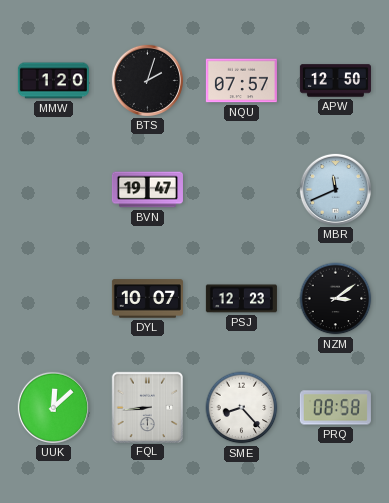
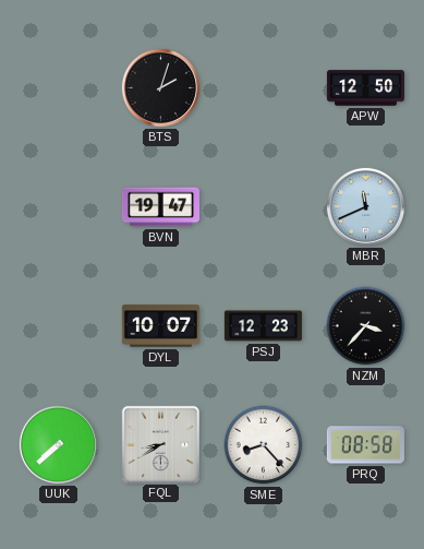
MMW: 1:20 -> none (53, 81)
NQU: 07:57 -> none (241, 81)
NZM: 3:09 -> 3:37 (366, 326)
UUK: 12:08 -> 7:38 (58, 444)
FQL: 8:44 -> 8:40 (160, 444)
